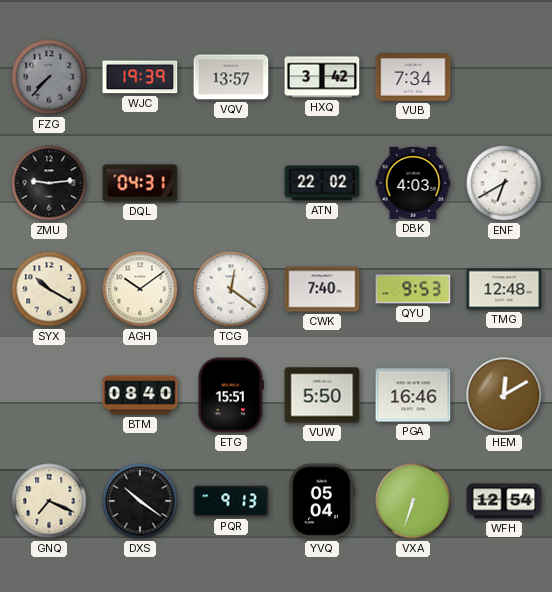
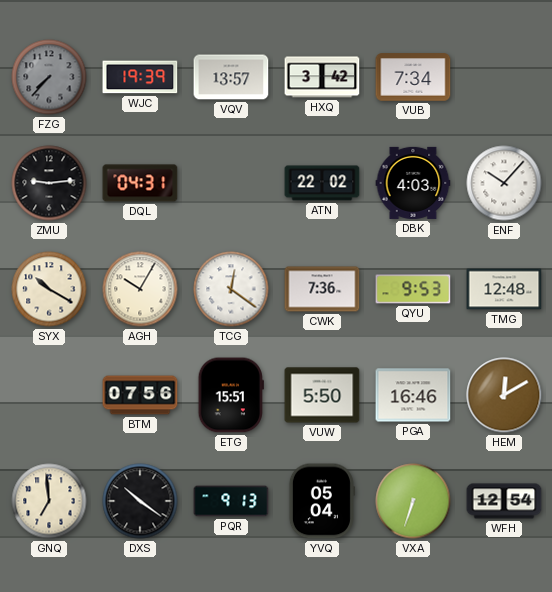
ENF: 6:40 -> 10:07 (504, 183)
AGH: 10:09 -> 10:05 (140, 289)
CWK: 7:40 -> 7:36 (322, 289)
BTM: 08:40 -> 07:56 (140, 395)
GNQ: 7:19 -> 6:59 (49, 501)
